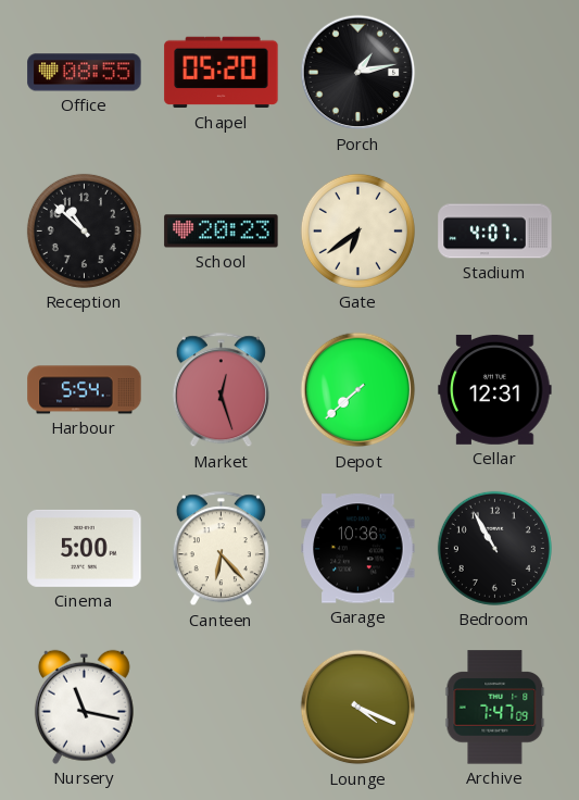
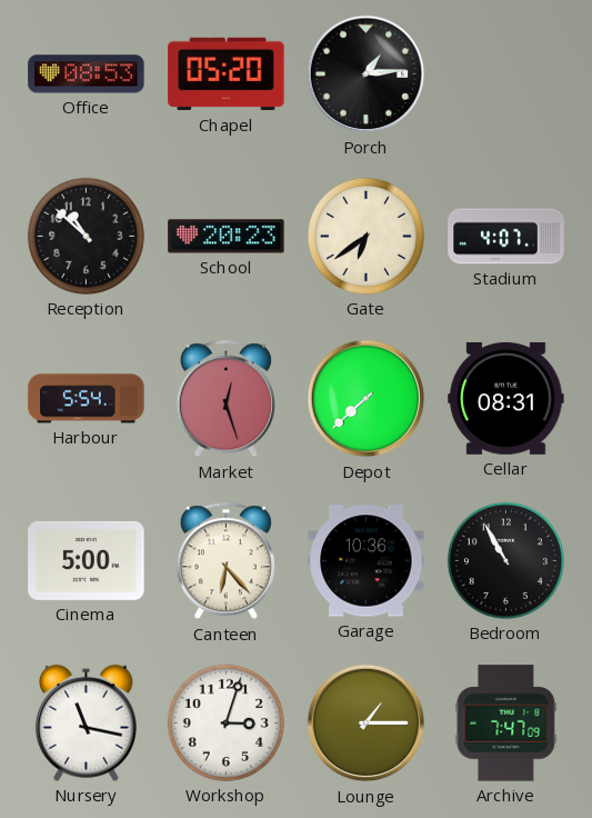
Office: 08:55 -> 08:53 (87, 74)
Porch: 1:13 -> 1:14 (367, 74)
Cellar: 12:31 -> 08:31 (506, 398)
Workshop: none -> 3:03 (225, 722)
Lounge: 4:19 -> 1:15 (367, 724)
